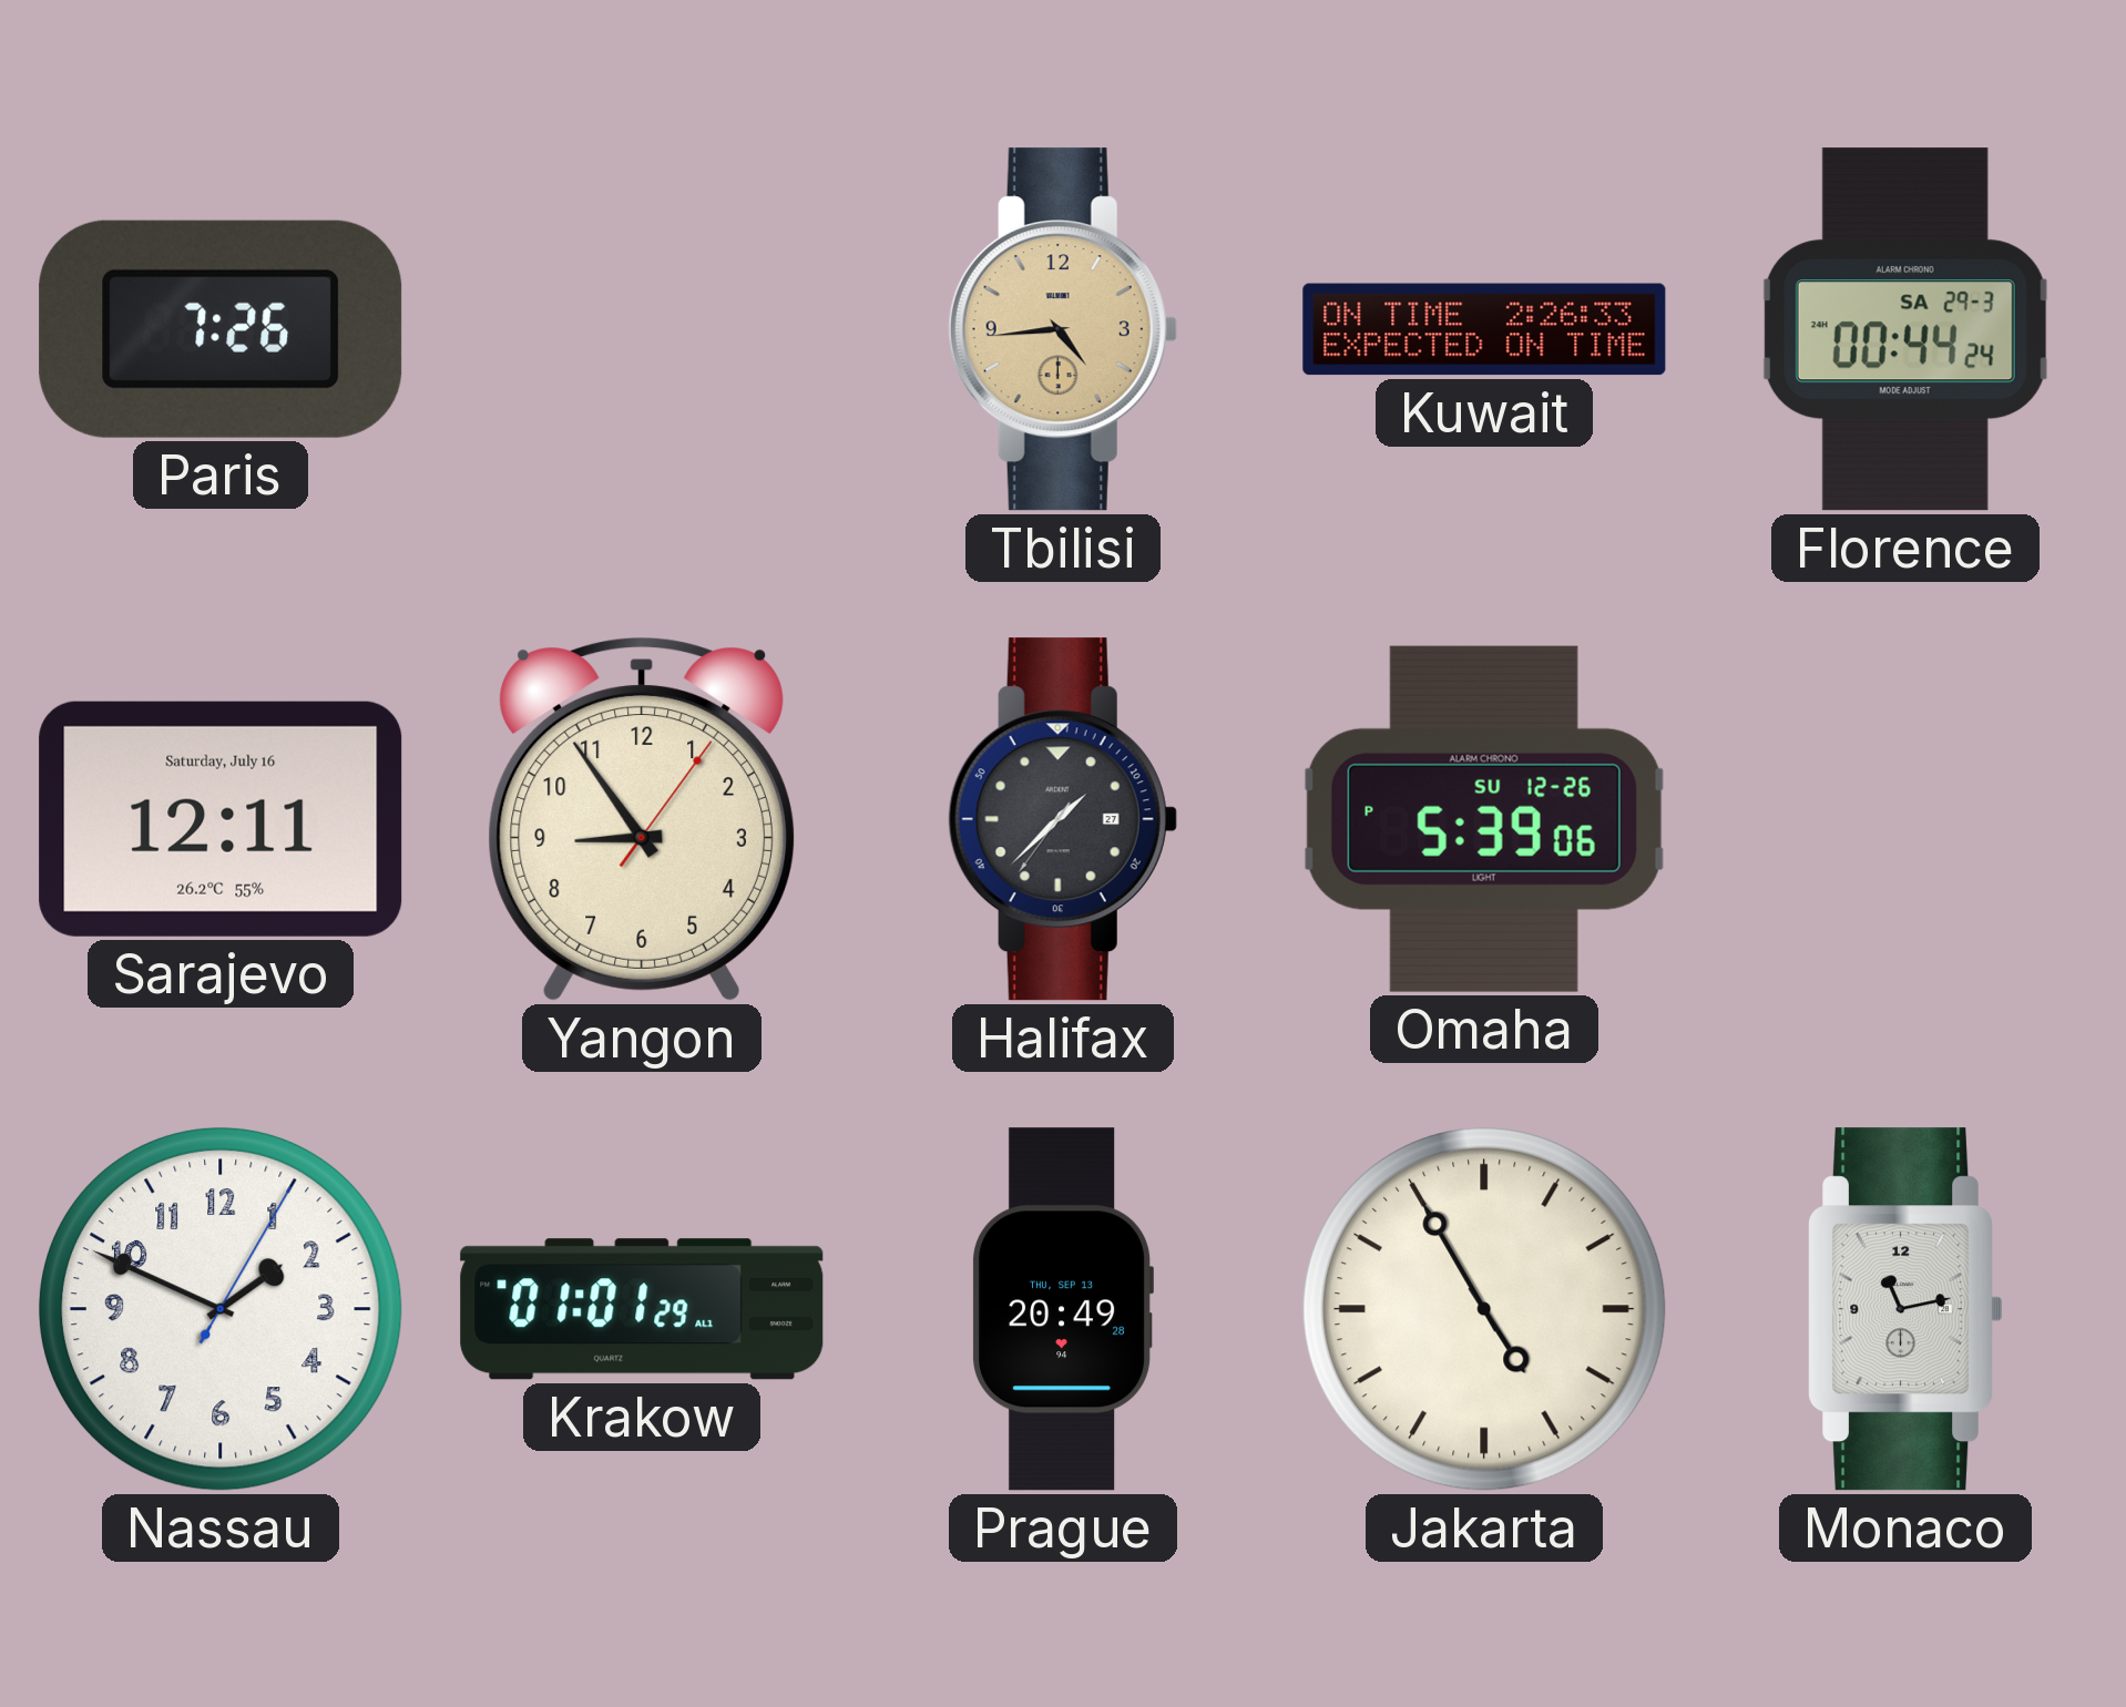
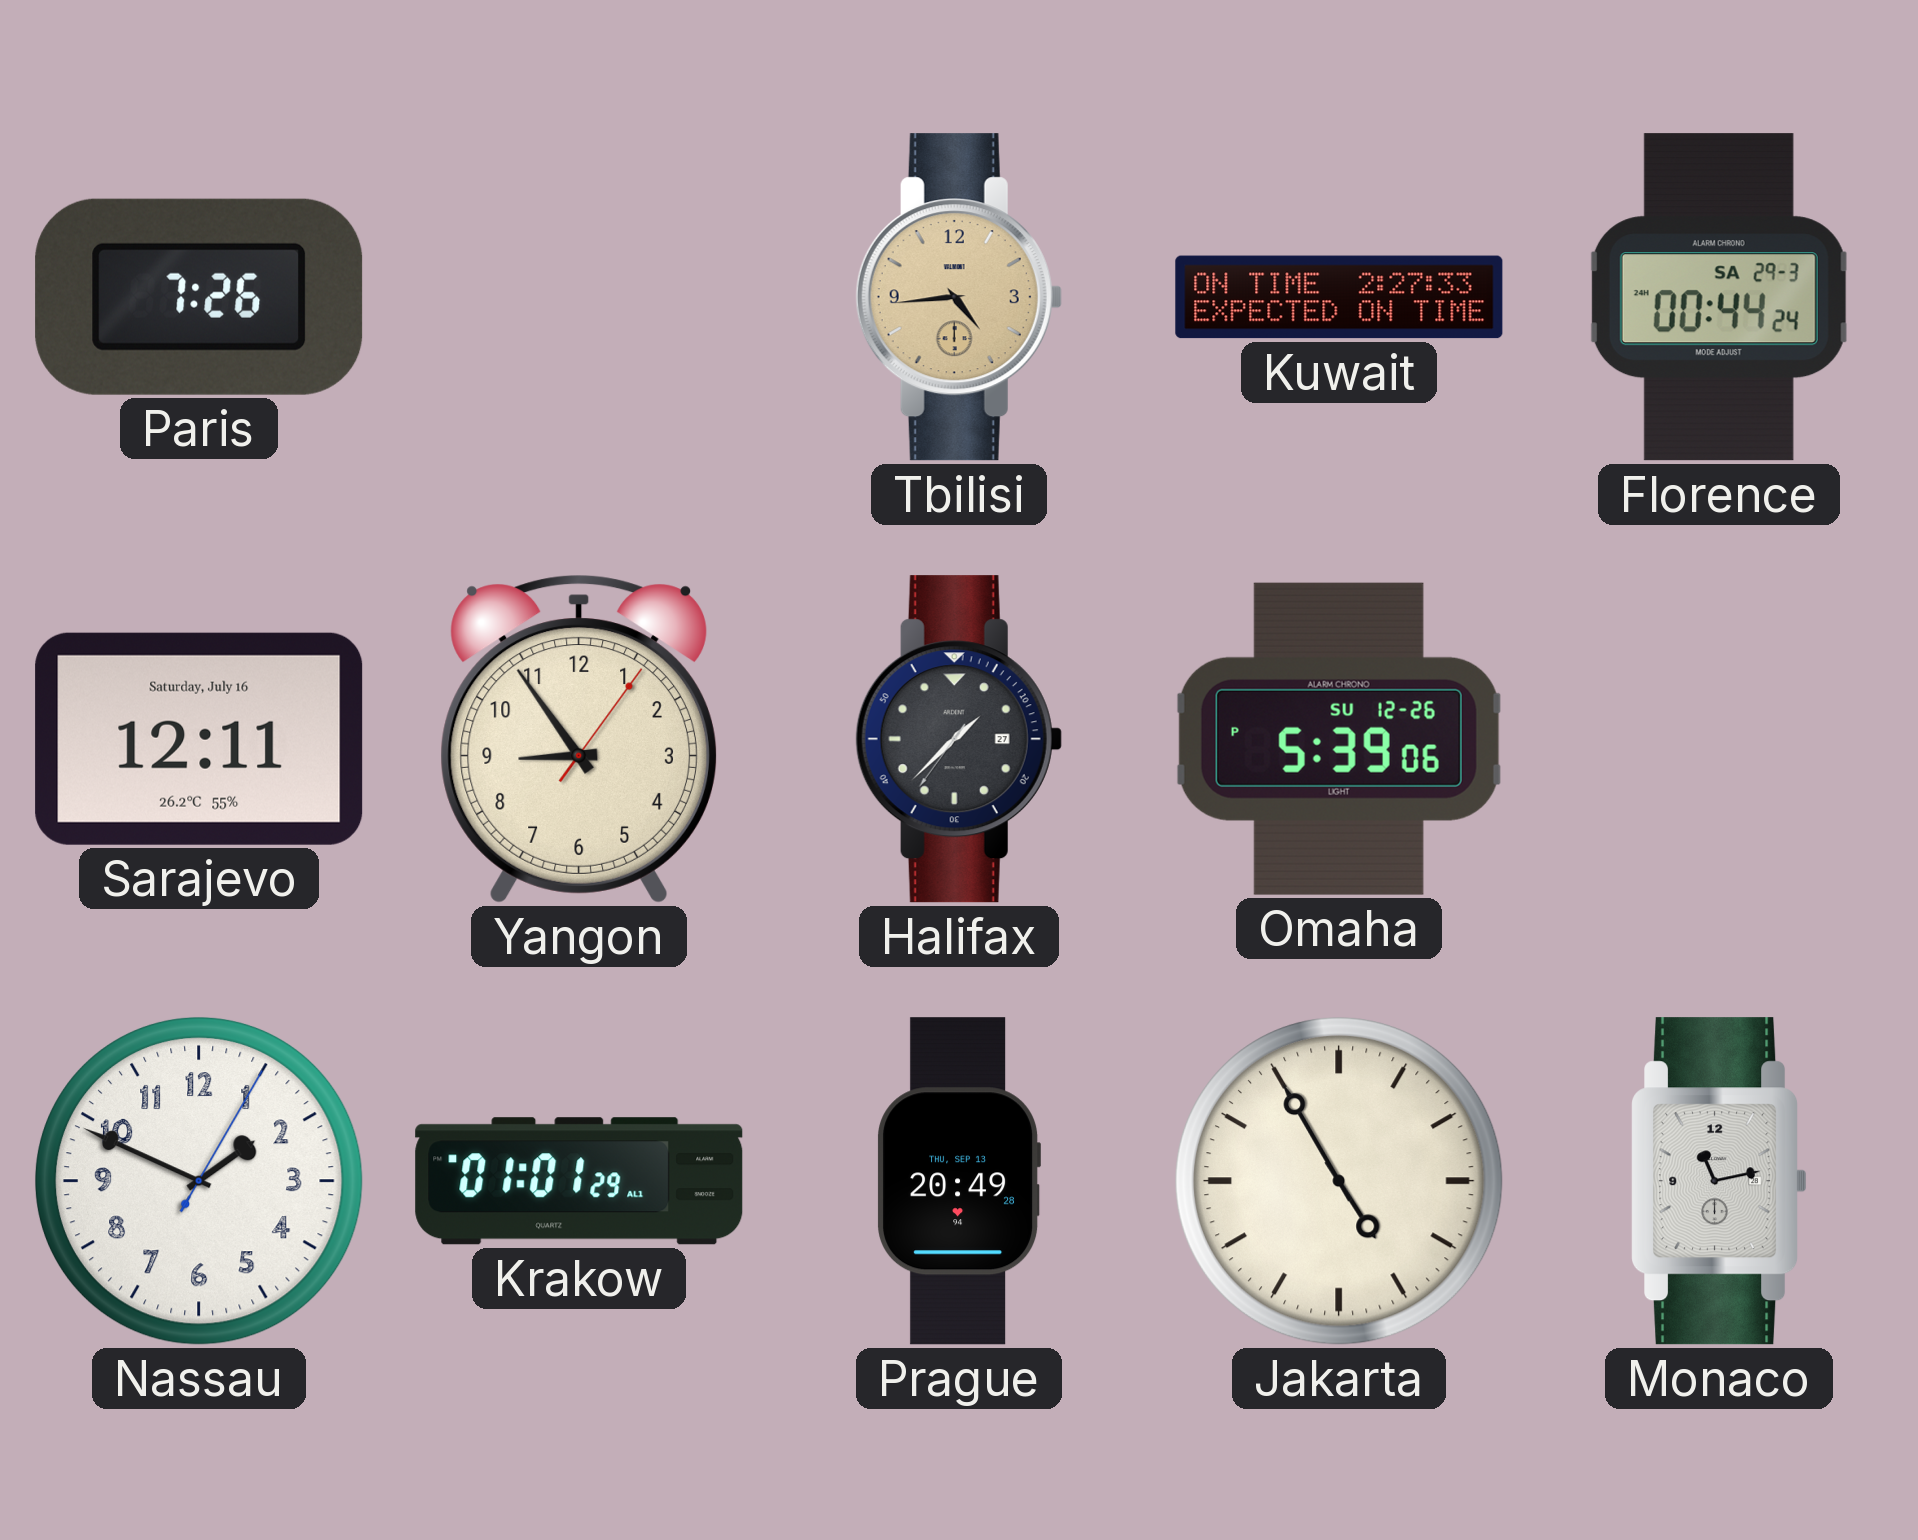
Kuwait: 2:26 -> 2:27 (1339, 297)
